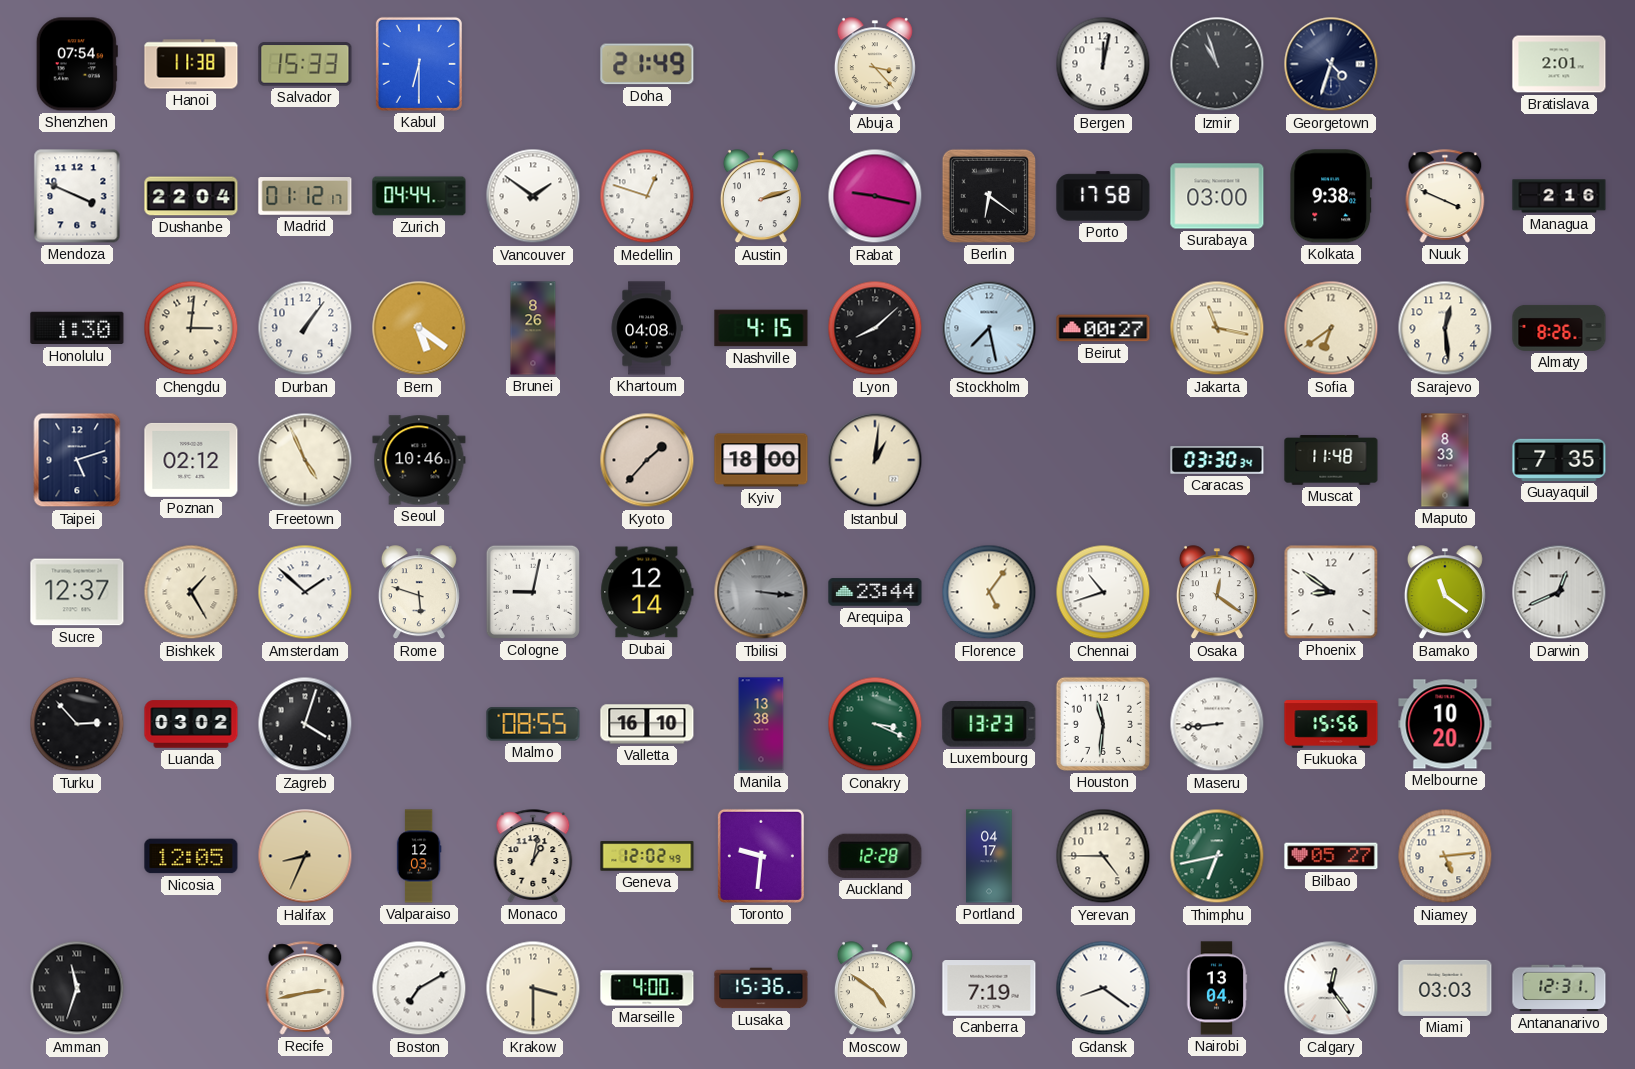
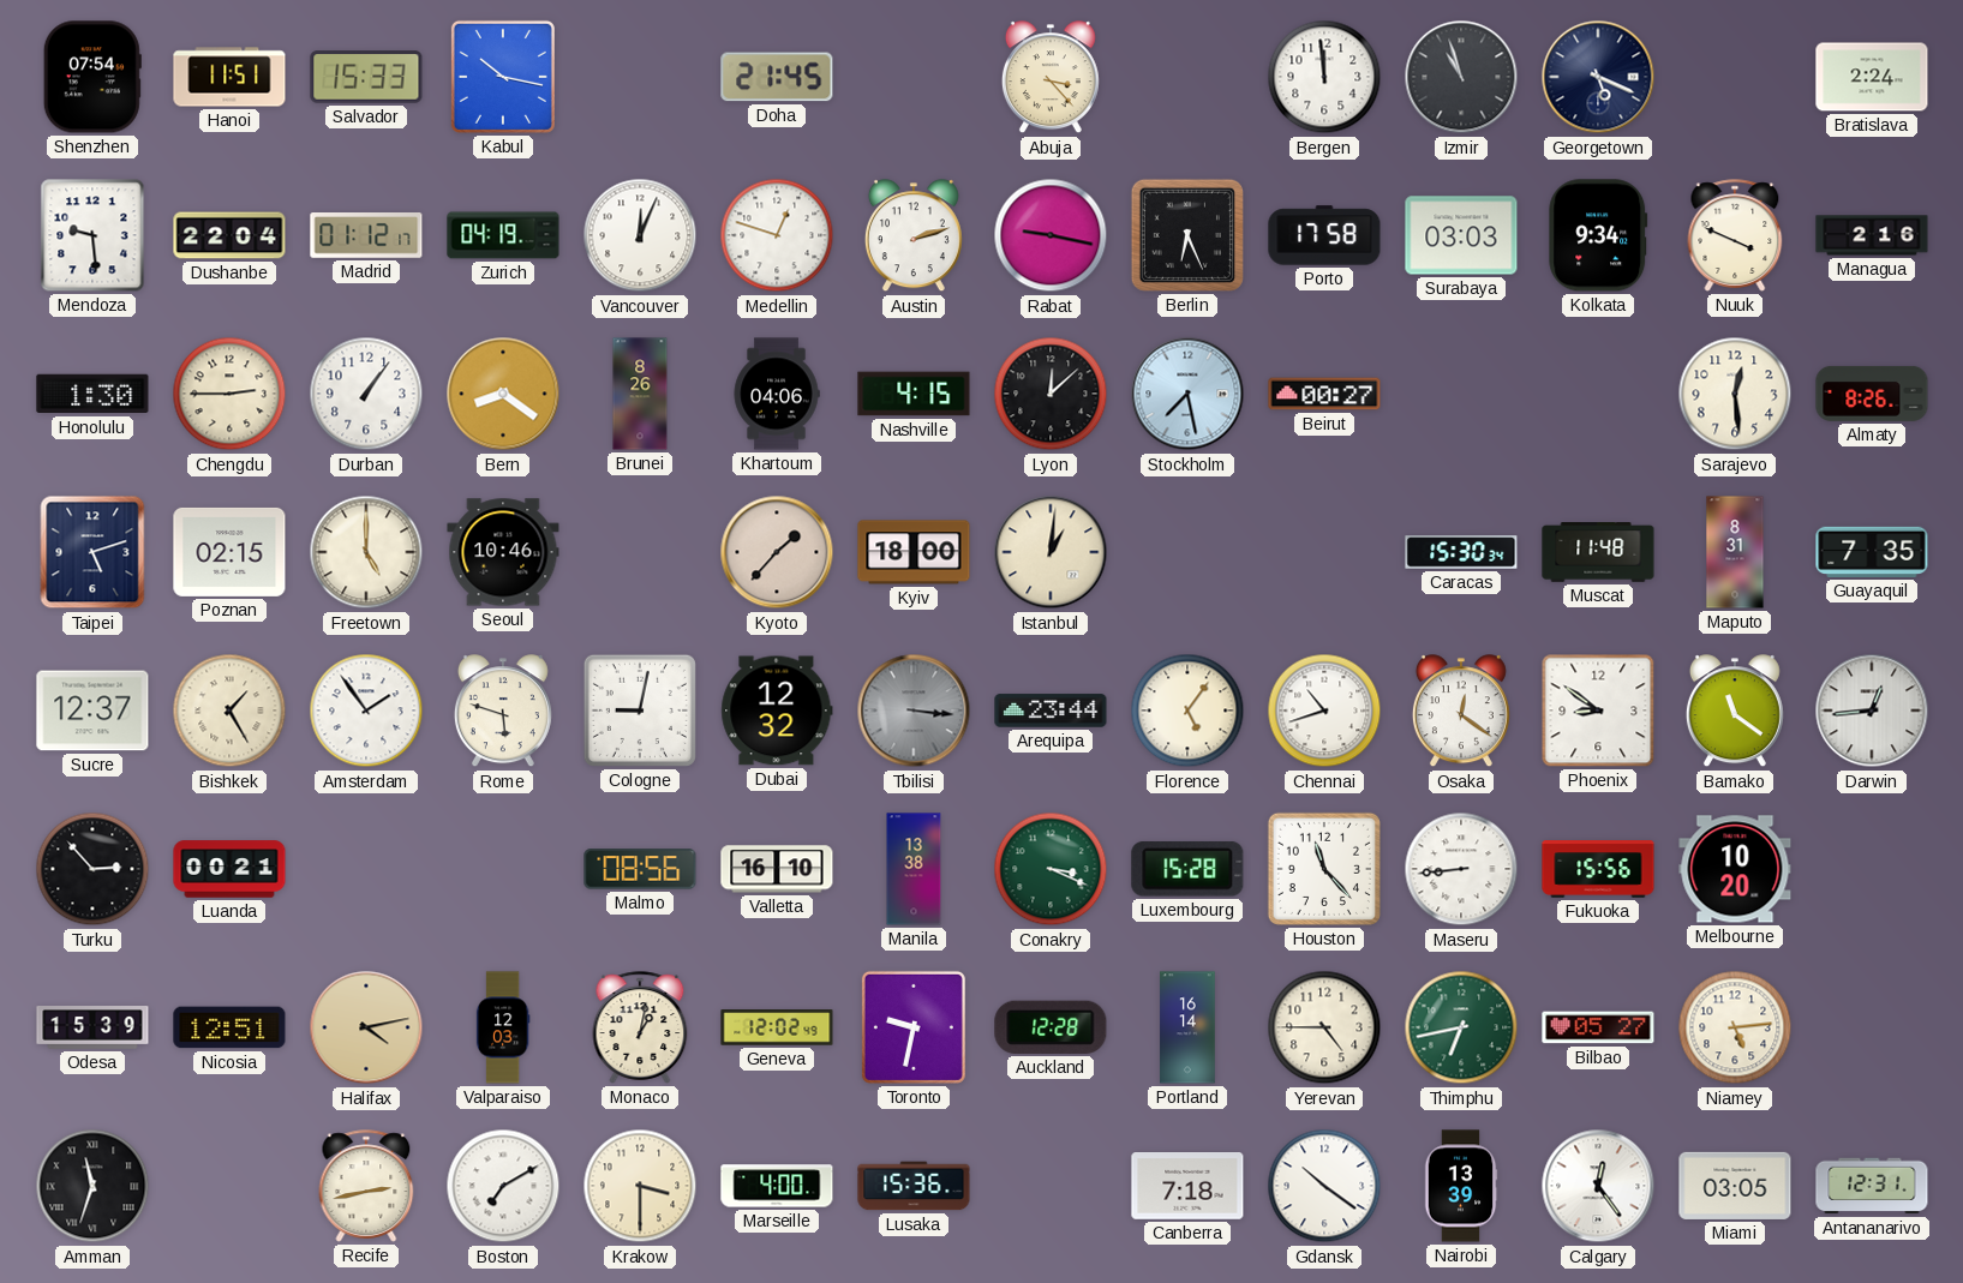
Hanoi: 11:38 -> 11:51 (229, 77)
Kabul: 6:30 -> 10:17 (503, 77)
Doha: 21:49 -> 21:45 (777, 77)
Bergen: 12:02 -> 11:59 (1324, 77)
Georgetown: 4:33 -> 5:19 (1598, 77)
Bratislava: 2:01 -> 2:24 (1872, 77)
Mendoza: 3:49 -> 9:29 (92, 235)
Zurich: 04:44 -> 04:19 (503, 235)
Vancouver: 1:51 -> 12:04 (640, 235)
Berlin: 6:21 -> 6:26 (1187, 235)
Surabaya: 03:00 -> 03:03 (1461, 235)
Kolkata: 9:38 -> 9:34 (1598, 235)
Chengdu: 3:01 -> 2:45 (229, 394)
Bern: 5:21 -> 8:21 (503, 394)
Khartoum: 04:08 -> 04:06 (777, 394)
Lyon: 8:08 -> 12:08 (1051, 394)
Jakarta: 11:17 -> none (1217, 328)
Sofia: 6:39 -> none (1331, 328)
Poznan: 02:12 -> 02:15 (229, 552)
Freetown: 4:56 -> 5:00 (366, 552)
Caracas: 03:30 -> 15:30 (1461, 552)
Maputo: 8:33 -> 8:31 (1735, 552)
Amsterdam: 1:52 -> 1:54 (366, 711)
Dubai: 12:14 -> 12:32 (777, 711)
Darwin: 12:41 -> 12:44 (1872, 711)
Luanda: 03:02 -> 00:21 (229, 869)
Zagreb: 4:03 -> none (305, 724)
Malmo: 08:55 -> 08:56 (640, 869)
Luxembourg: 13:23 -> 15:28 (1187, 869)
Houston: 11:31 -> 11:23 (1324, 869)
Odesa: none -> 15:39 (92, 1029)
Nicosia: 12:05 -> 12:51 (229, 1027)
Halifax: 8:34 -> 4:13 (366, 1027)
Toronto: 9:31 -> 9:32 (914, 1027)
Portland: 04:17 -> 16:14 (1187, 1027)
Moscow: 4:51 -> none (875, 989)
Canberra: 7:19 -> 7:18 (1187, 1187)
Gdansk: 8:21 -> 10:21 (1324, 1186)
Nairobi: 13:04 -> 13:39 (1461, 1186)
Miami: 03:03 -> 03:05 (1735, 1186)
